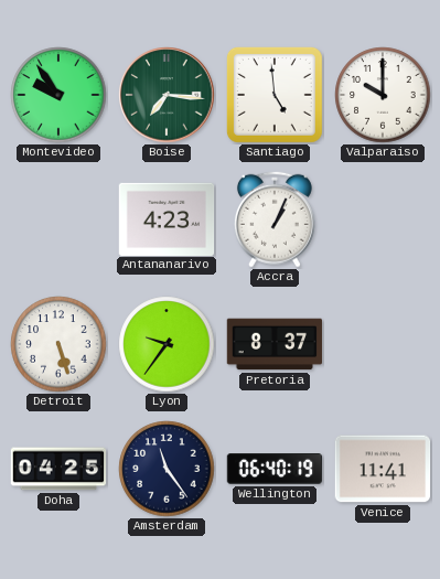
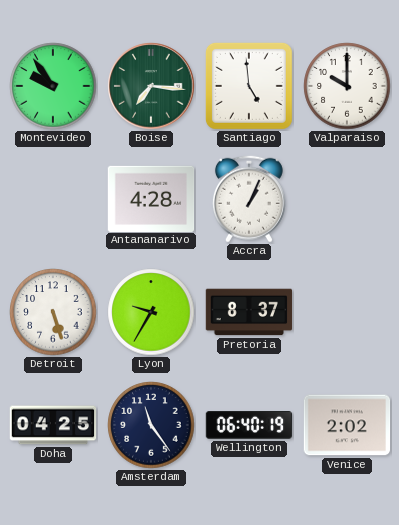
Antananarivo: 4:23 -> 4:28 (151, 198)
Lyon: 9:36 -> 9:35 (151, 312)
Venice: 11:41 -> 2:02 (347, 425)
